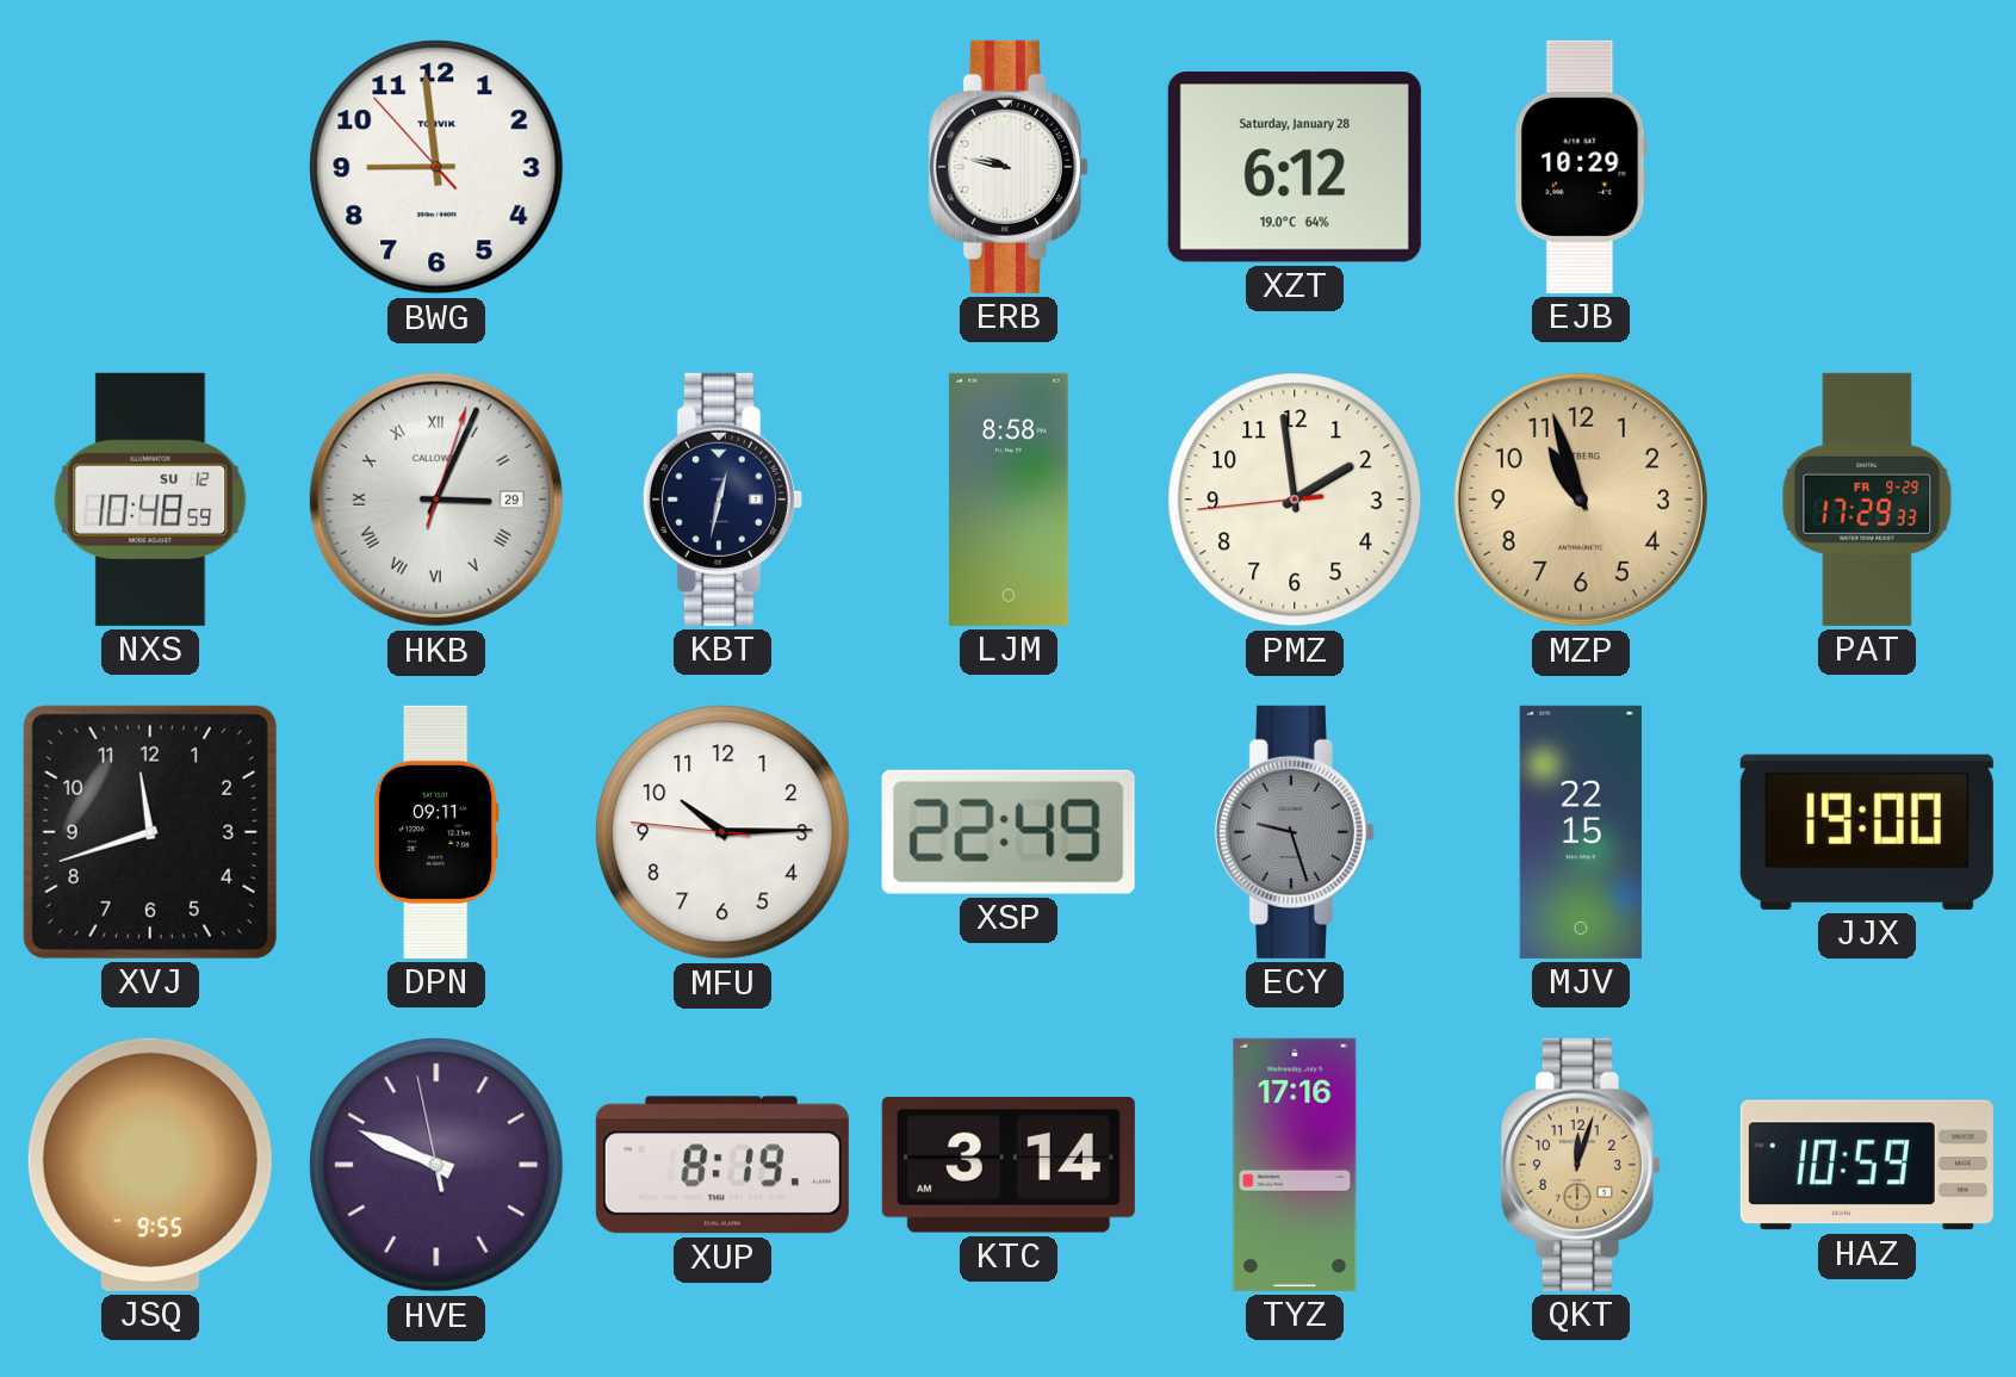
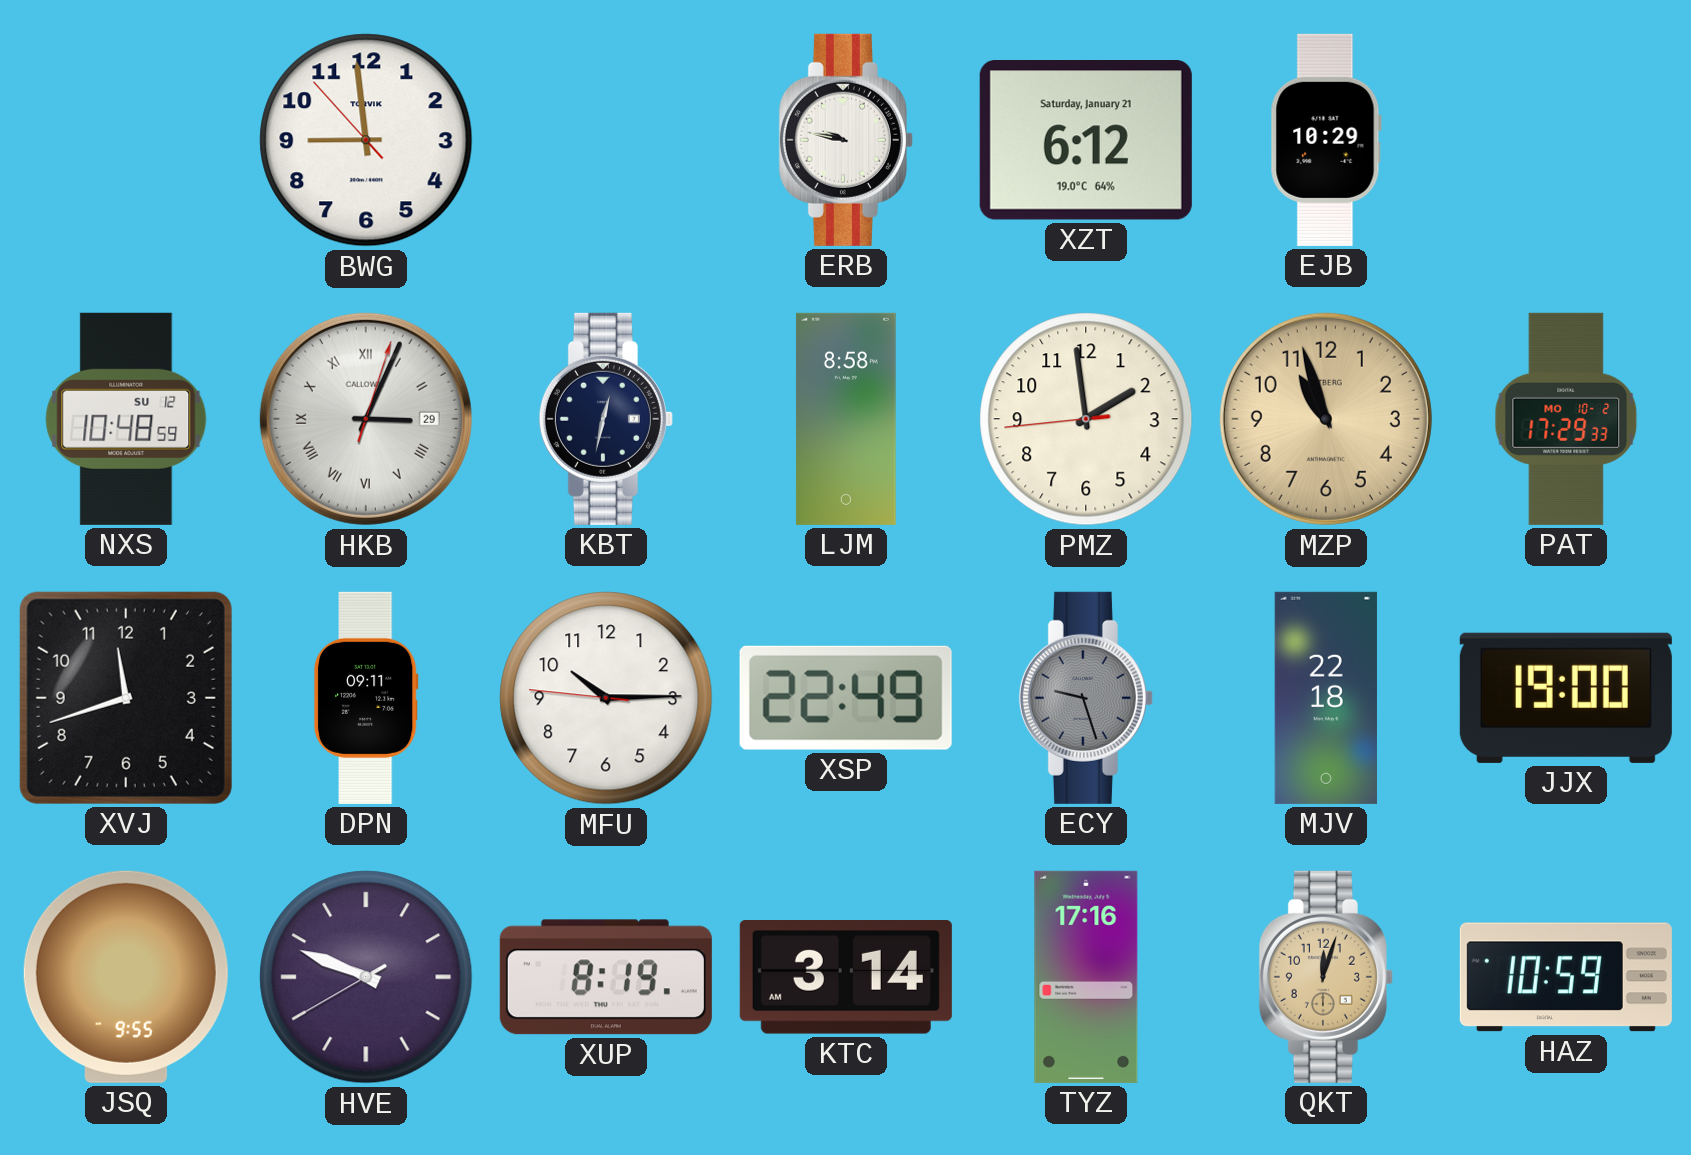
XZT date: Saturday, January 28 -> Saturday, January 21 (1086, 141)
PAT date: FR 9-29 -> MO 10-2 (1566, 419)
MJV: 22:15 -> 22:18 (1326, 698)
HVE: 9:48:58 -> 9:48:40 (366, 977)
